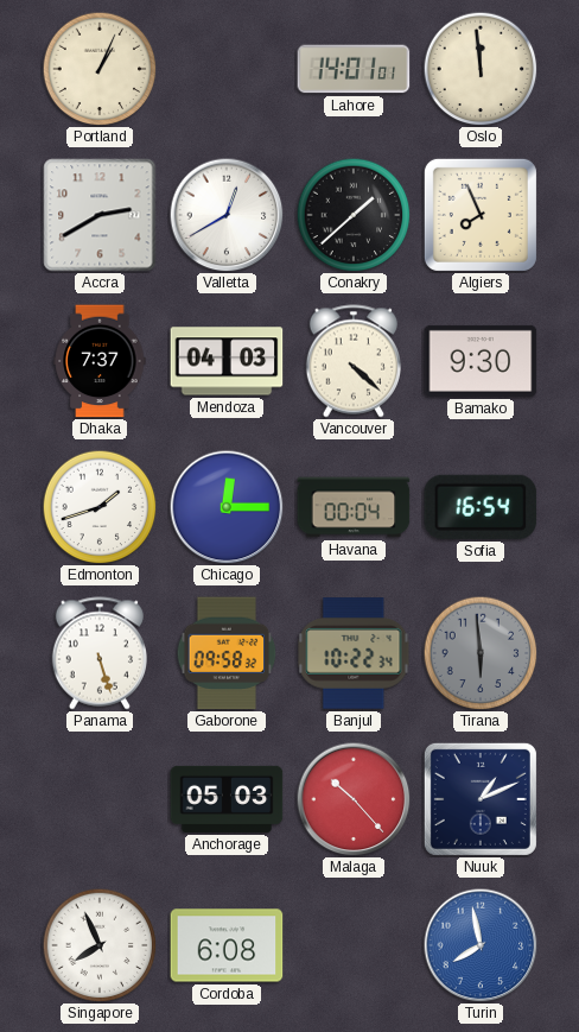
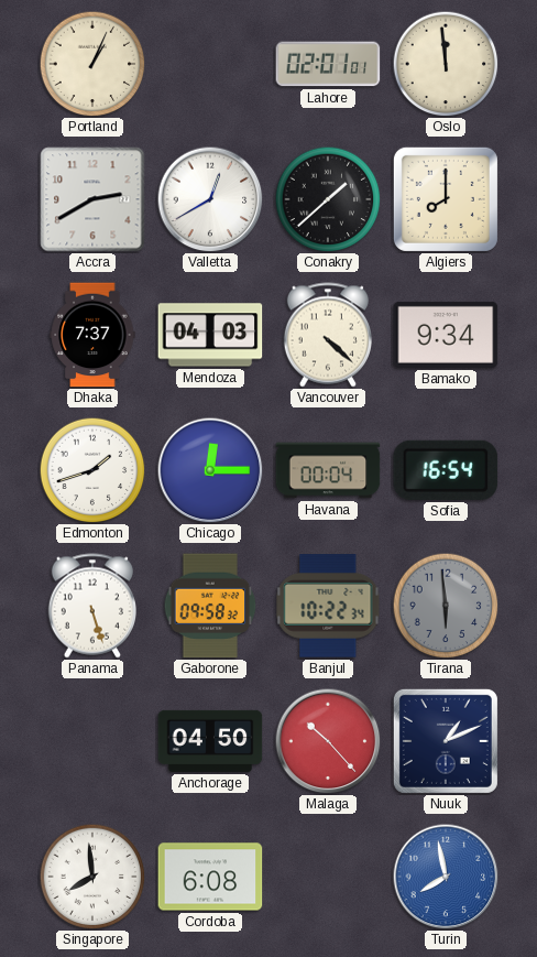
Lahore: 14:01 -> 02:01 (328, 64)
Algiers: 7:56 -> 8:00 (446, 199)
Bamako: 9:30 -> 9:34 (446, 335)
Anchorage: 05:03 -> 04:50 (210, 741)
Singapore: 7:56 -> 7:59 (92, 877)
